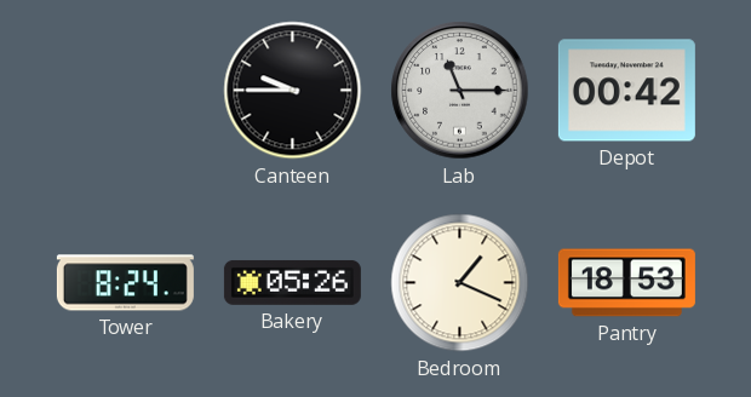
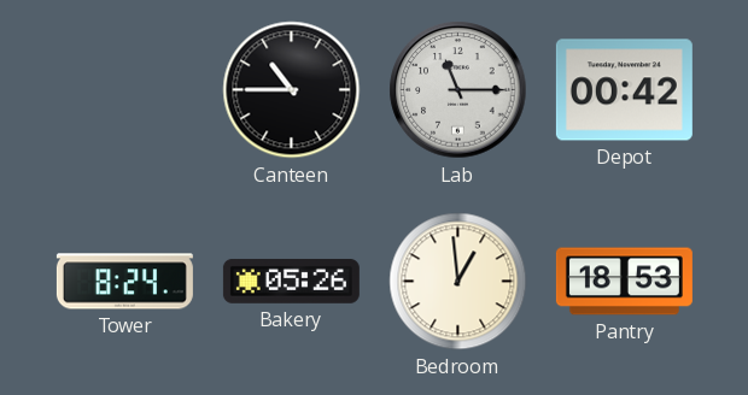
Canteen: 9:45 -> 10:45 (292, 90)
Bedroom: 1:19 -> 12:59 (458, 282)
